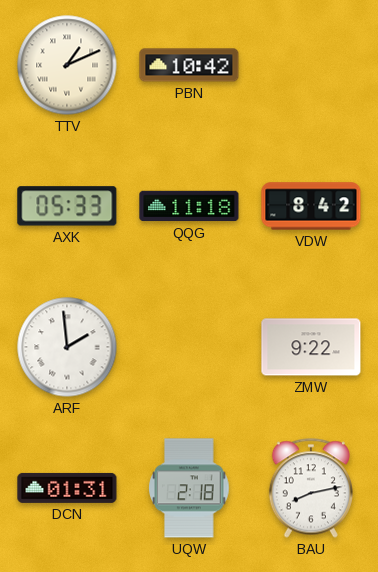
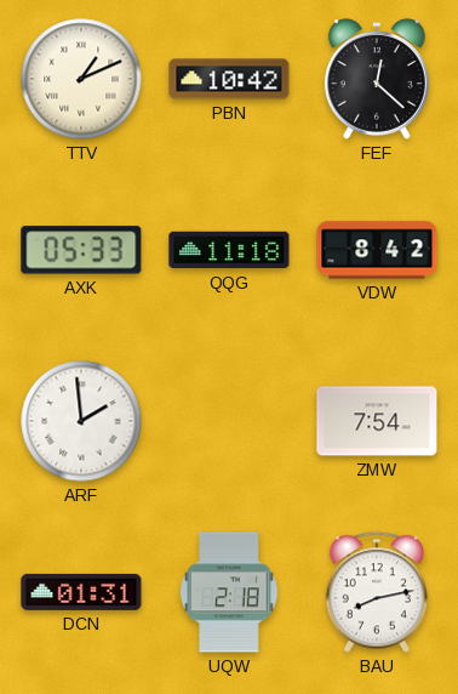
FEF: none -> 12:22 (377, 79)
ZMW: 9:22 -> 7:54 (377, 421)
